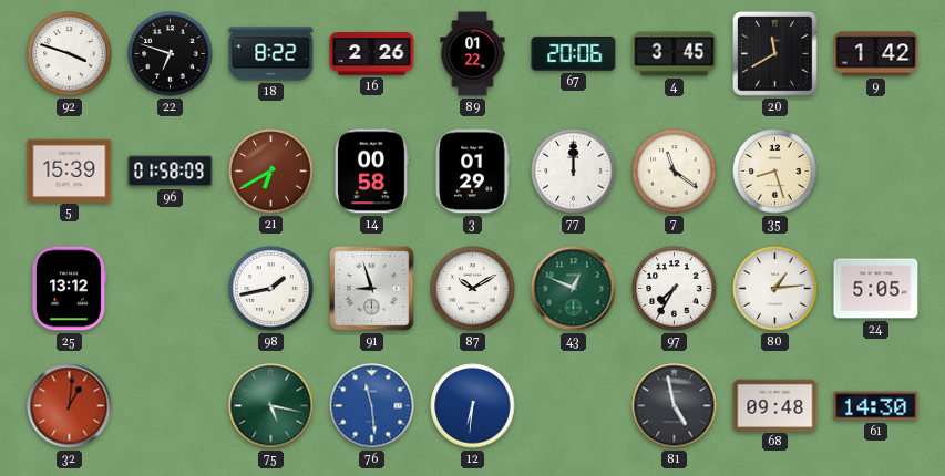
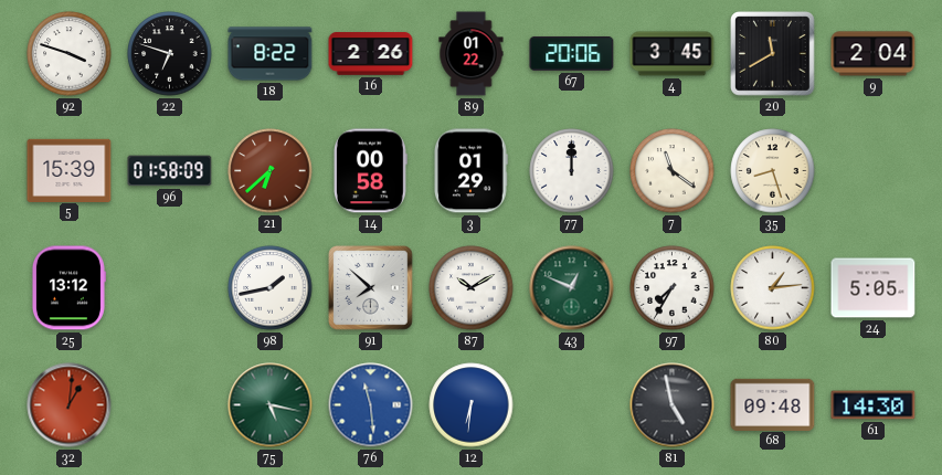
9: 1:42 -> 2:04 (874, 54)
21: 6:40 -> 6:38 (271, 171)
91: 8:57 -> 7:52 (371, 288)
